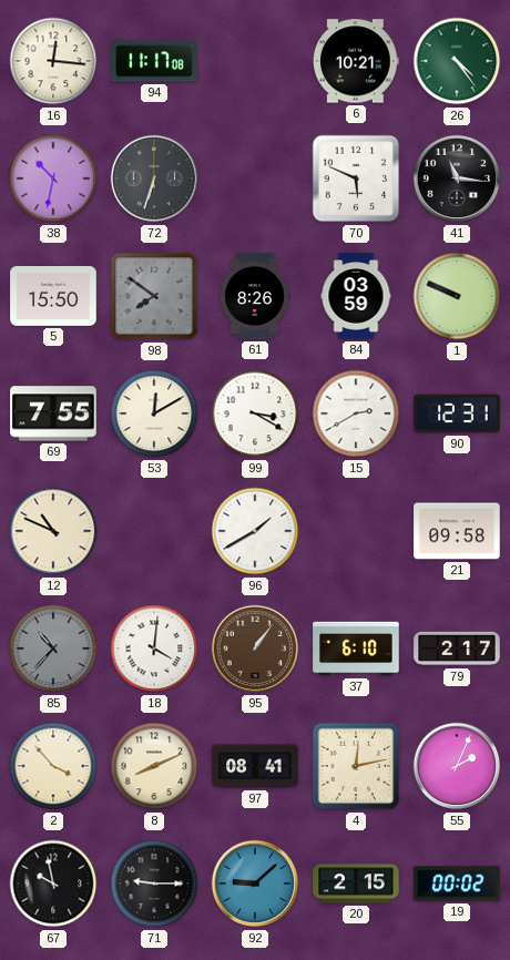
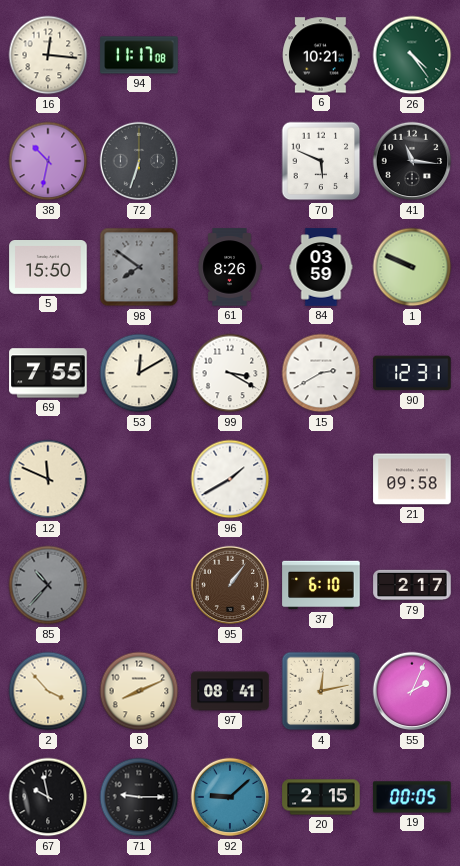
12: 10:49 -> 11:49 (48, 479)
18: 4:01 -> none (154, 648)
19: 00:02 -> 00:05 (412, 797)
